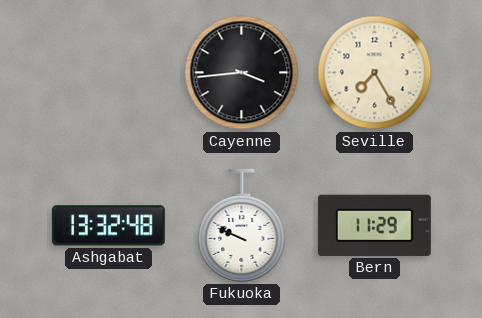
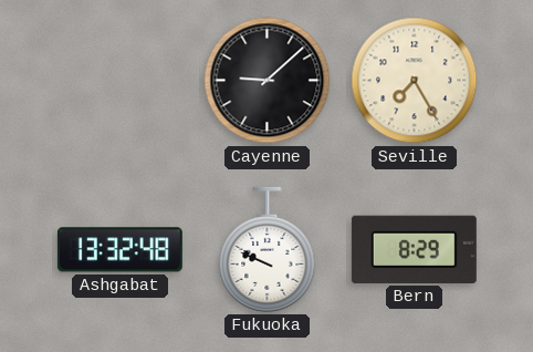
Cayenne: 3:44 -> 9:08 (268, 81)
Bern: 11:29 -> 8:29 (414, 249)
